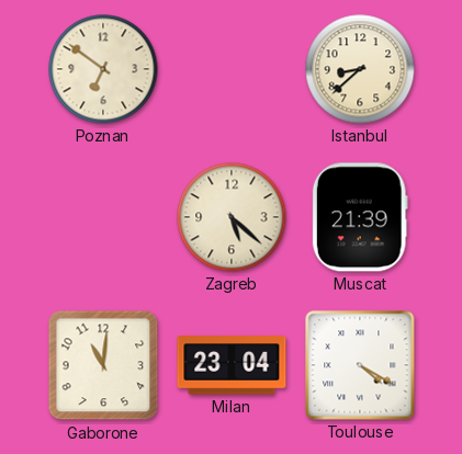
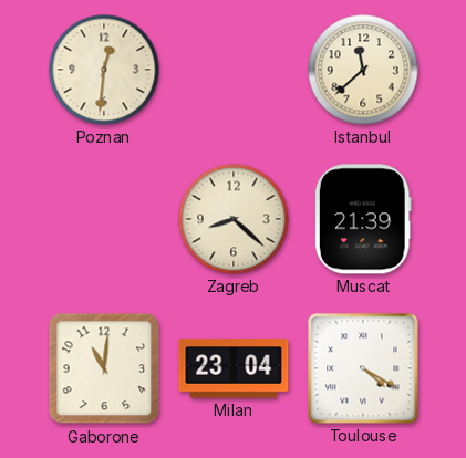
Poznan: 6:51 -> 12:31 (104, 70)
Istanbul: 8:38 -> 11:38 (363, 70)
Zagreb: 5:22 -> 8:22 (234, 219)
